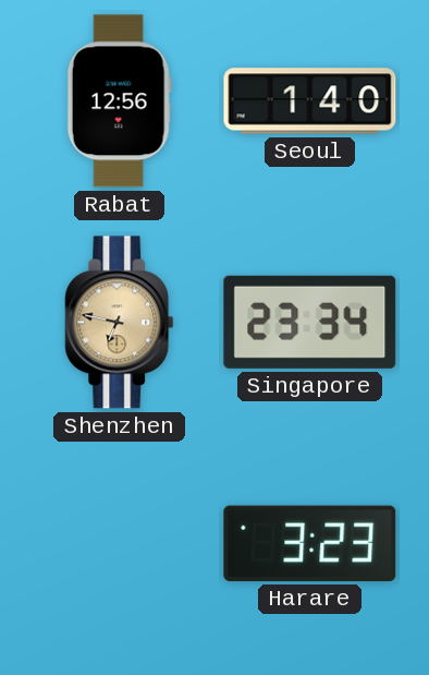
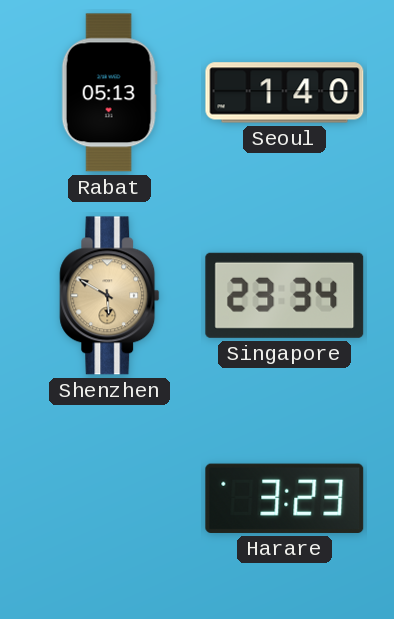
Rabat: 12:56 -> 05:13 (109, 93)
Shenzhen: 6:47 -> 5:50 (110, 296)
